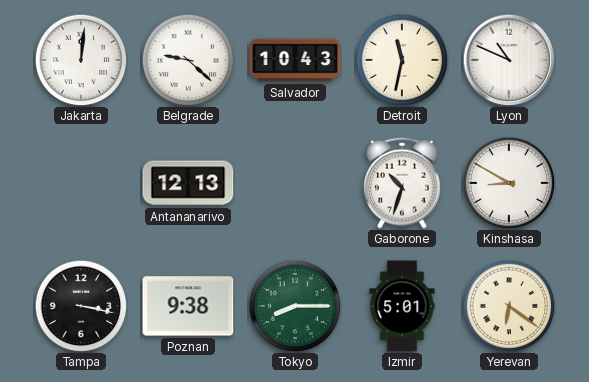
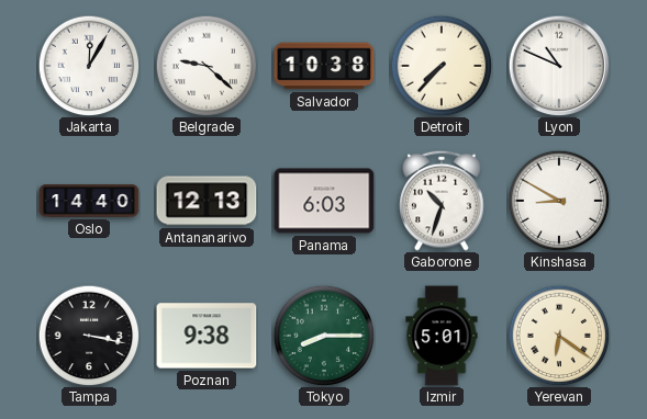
Jakarta: 12:01 -> 12:05 (89, 66)
Salvador: 10:43 -> 10:38 (324, 66)
Detroit: 11:32 -> 7:37 (442, 66)
Oslo: none -> 14:40 (89, 201)
Panama: none -> 6:03 (324, 201)
